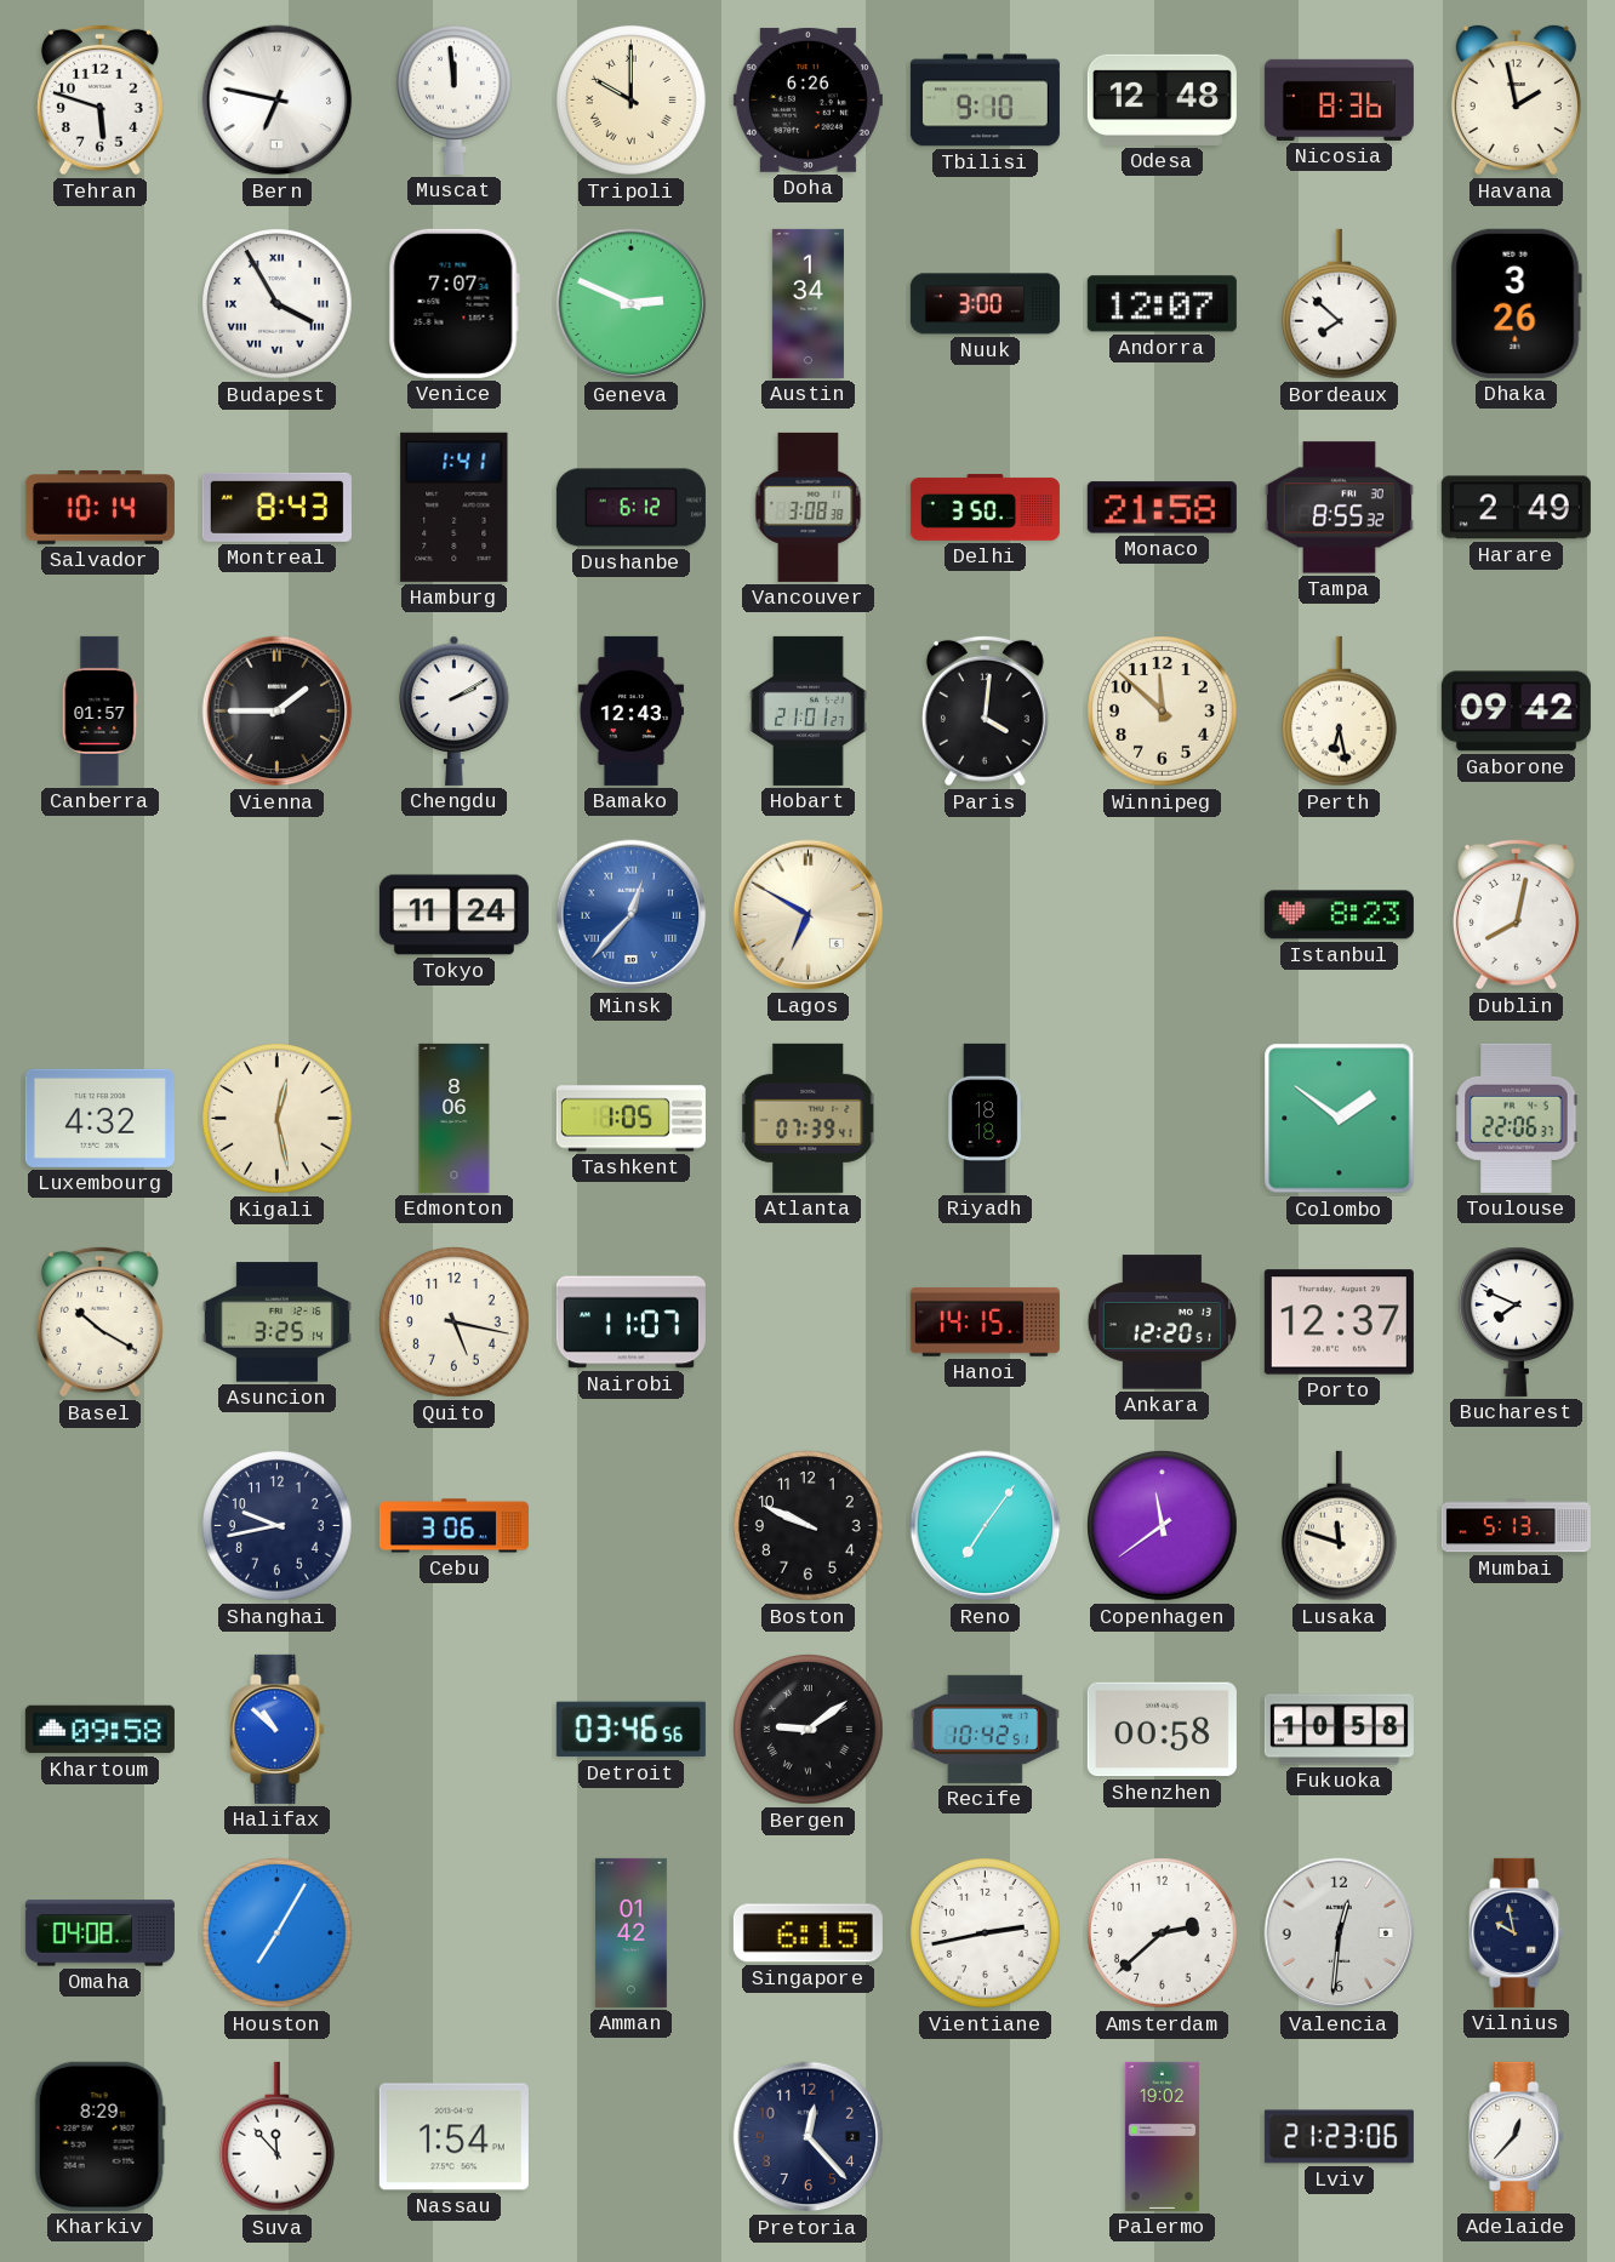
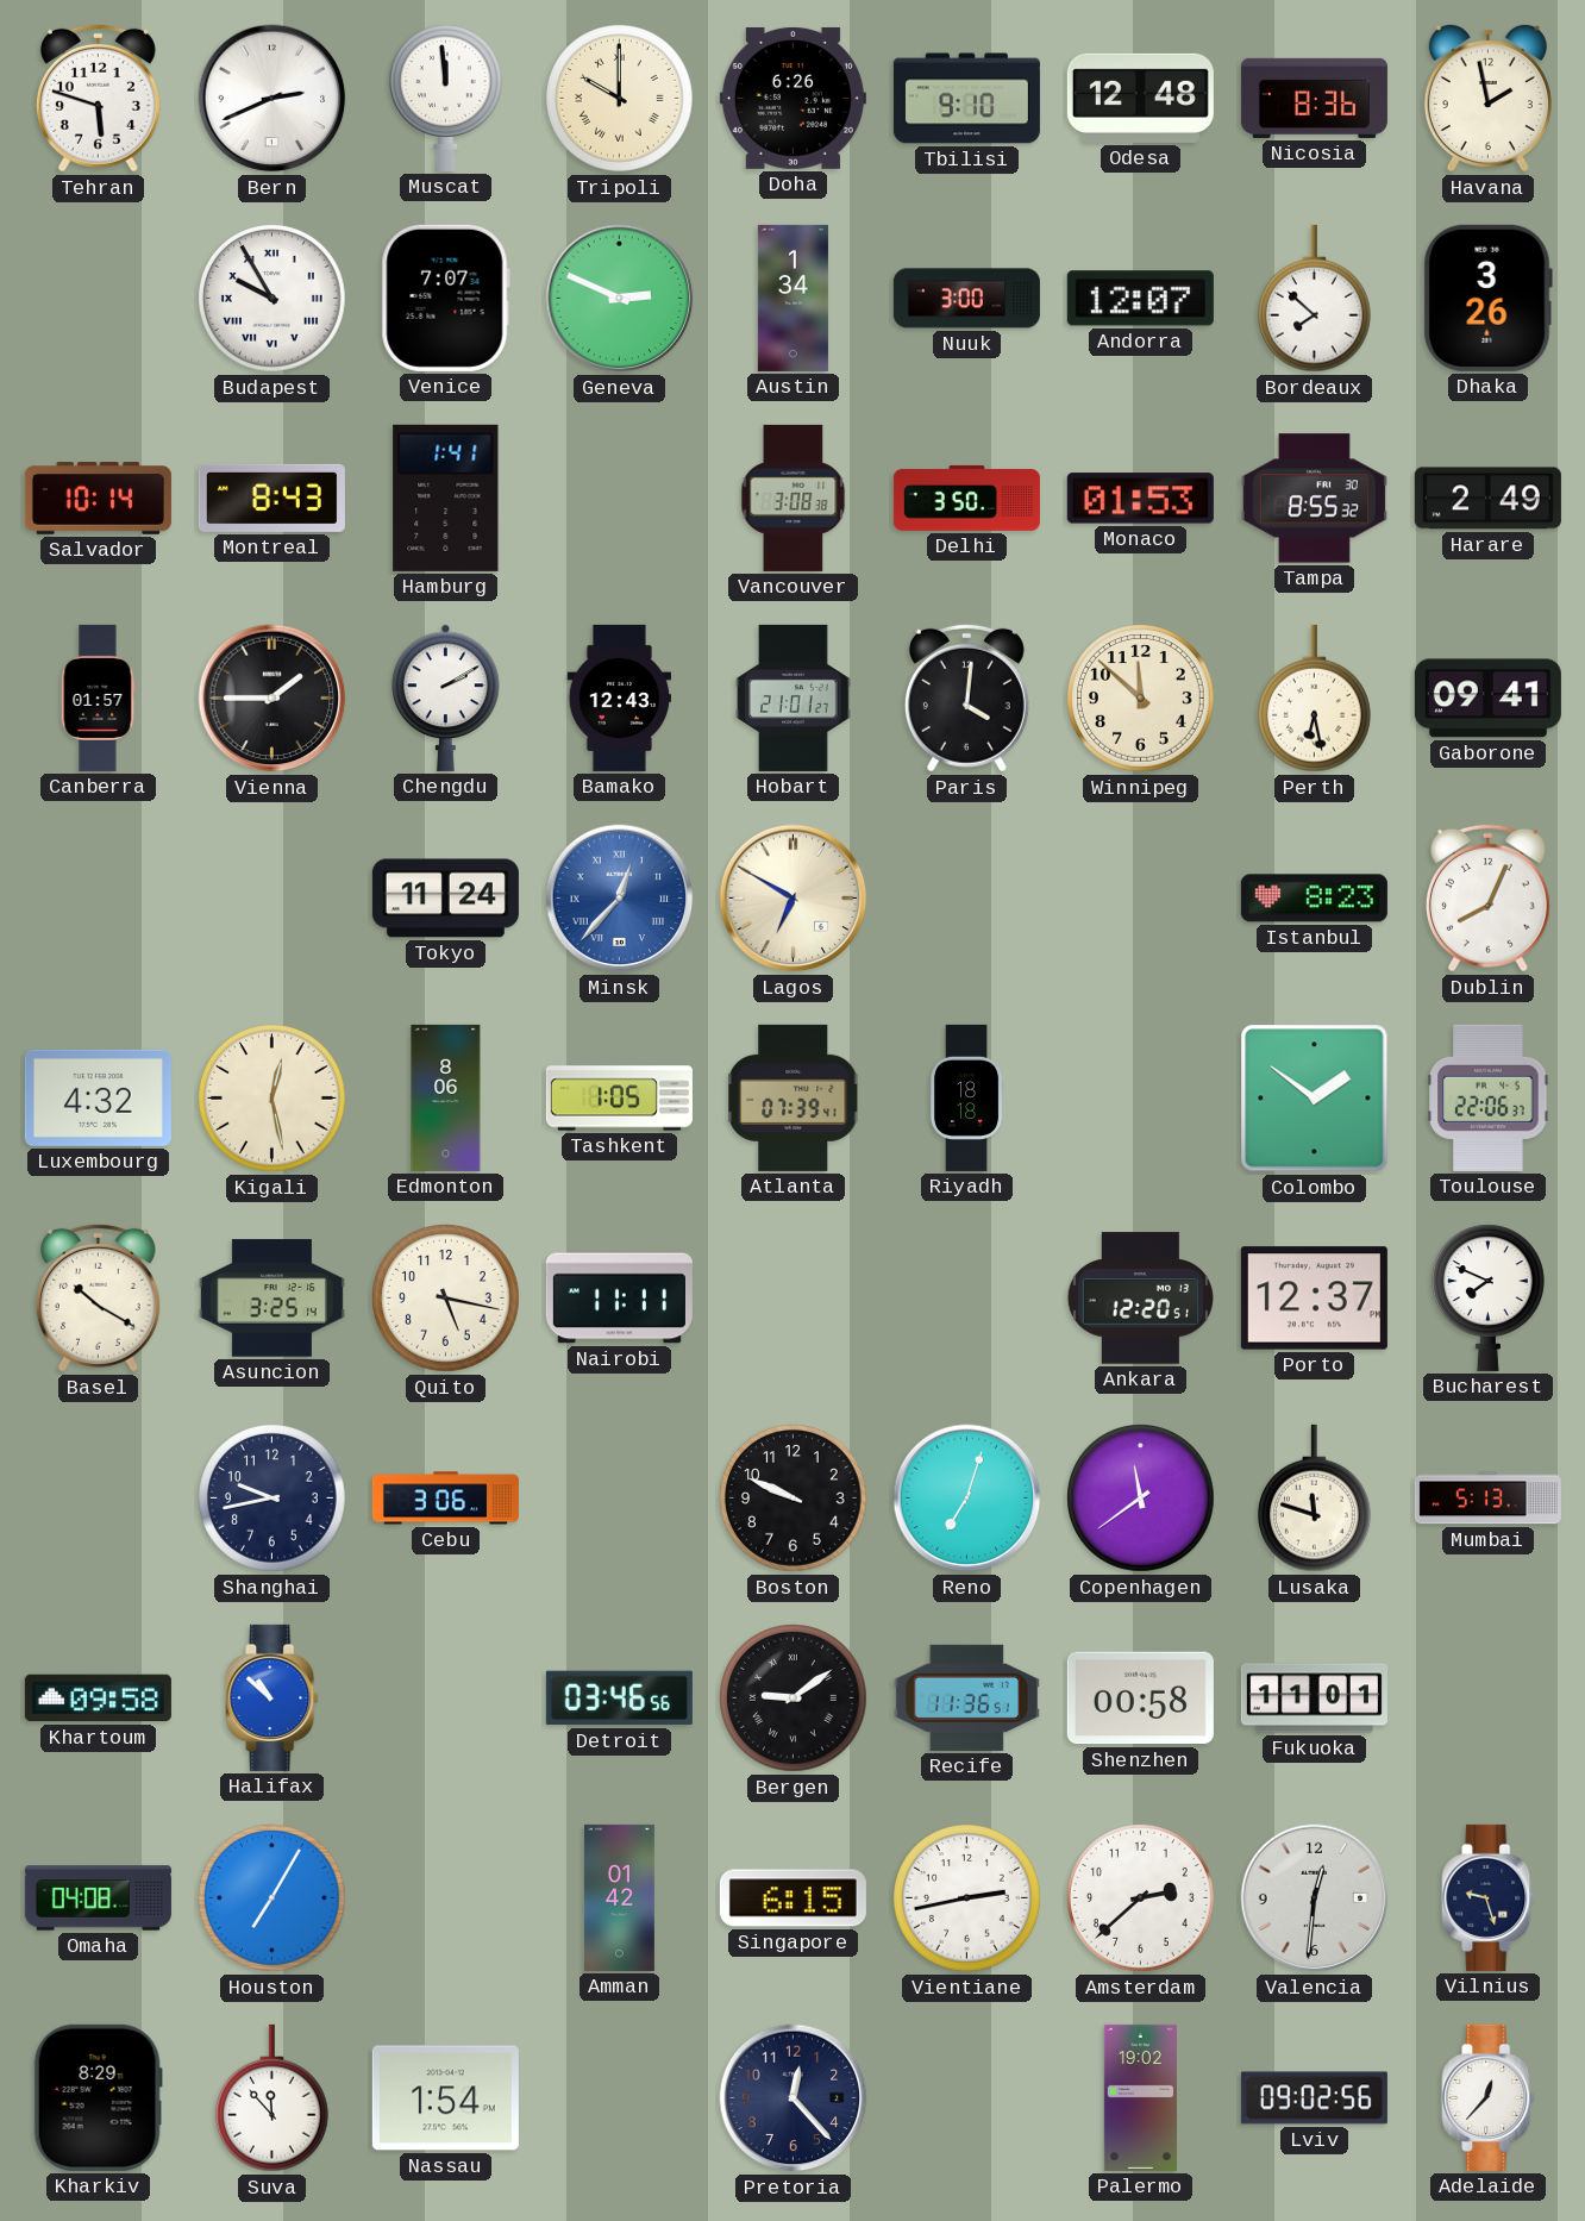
Bern: 6:47 -> 2:41 (272, 99)
Budapest: 3:55 -> 9:55 (272, 299)
Dushanbe: 6:12 -> none (630, 508)
Monaco: 21:58 -> 01:53 (1140, 499)
Gaborone: 09:42 -> 09:41 (1487, 699)
Dublin: 8:02 -> 8:04 (1487, 897)
Nairobi: 11:07 -> 11:11 (619, 1299)
Hanoi: 14:15 -> none (985, 1323)
Reno: 7:06 -> 7:03 (967, 1499)
Recife: 10:42 -> 11:36 (966, 1697)
Fukuoka: 10:58 -> 11:01 (1314, 1698)
Vilnius: 9:58 -> 9:27 (1489, 1897)
Lviv: 21:23 -> 09:02 (1314, 2098)
